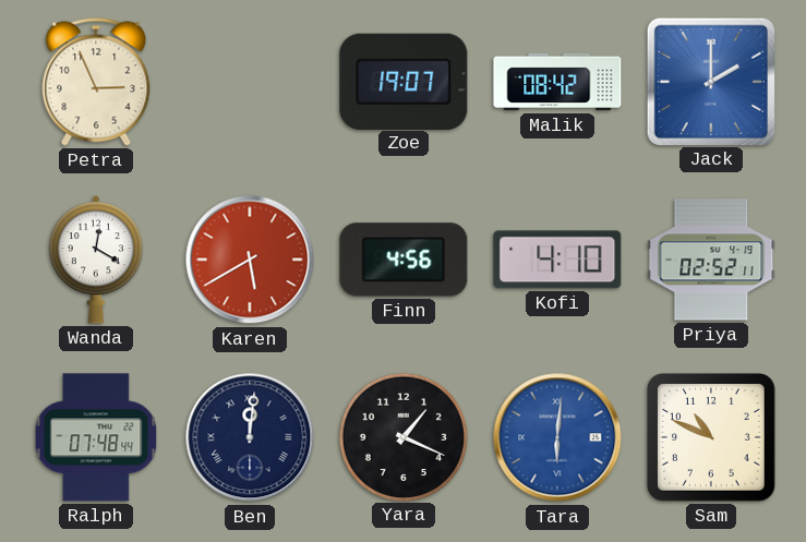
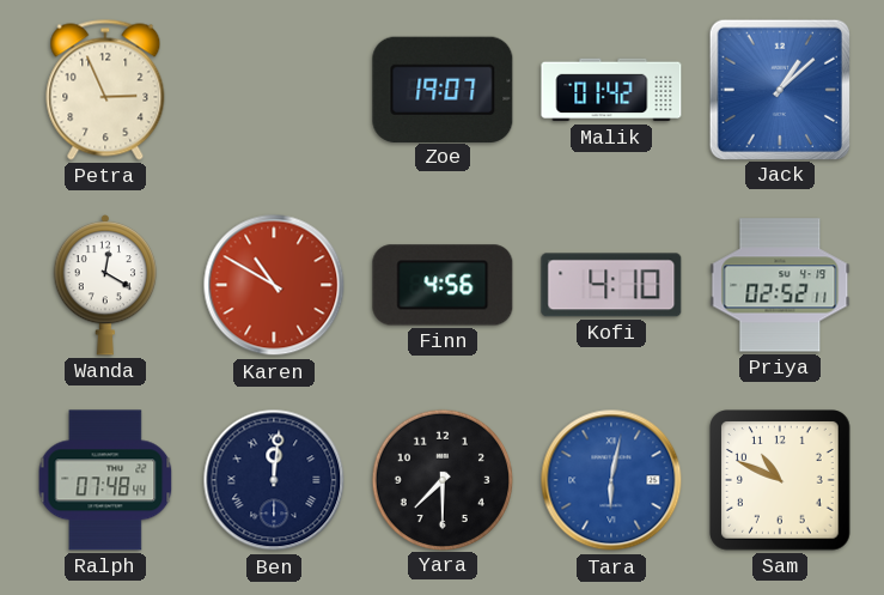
Malik: 08:42 -> 01:42 (611, 90)
Jack: 2:00 -> 1:08 (779, 89)
Karen: 5:40 -> 10:50 (274, 285)
Yara: 1:19 -> 7:30 (441, 479)
Tara: 6:01 -> 6:02 (611, 480)
